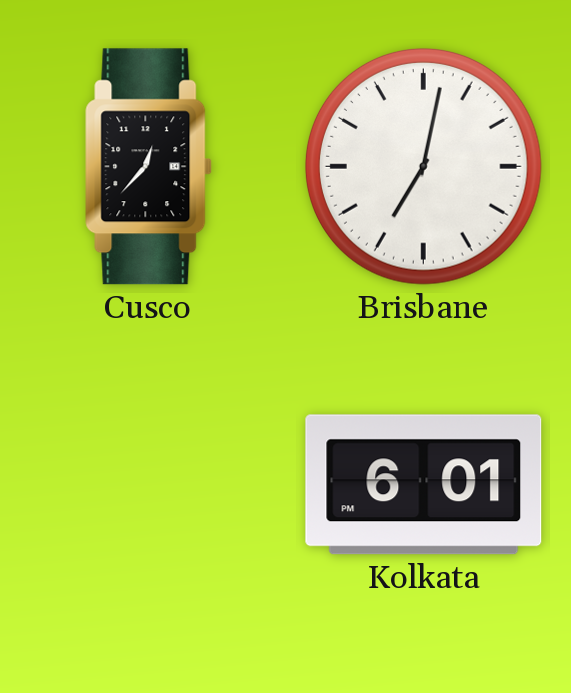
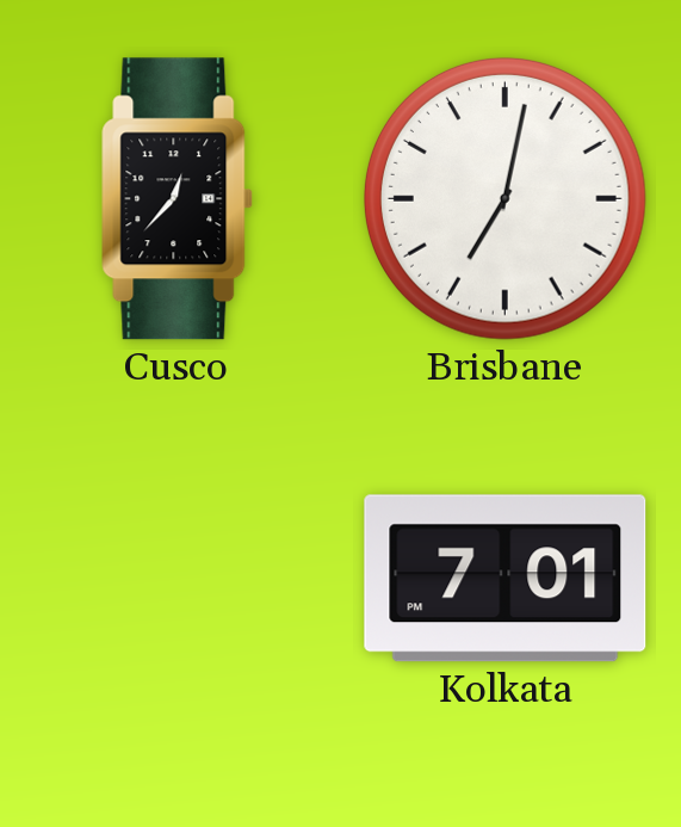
Kolkata: 6:01 -> 7:01 (506, 579)
